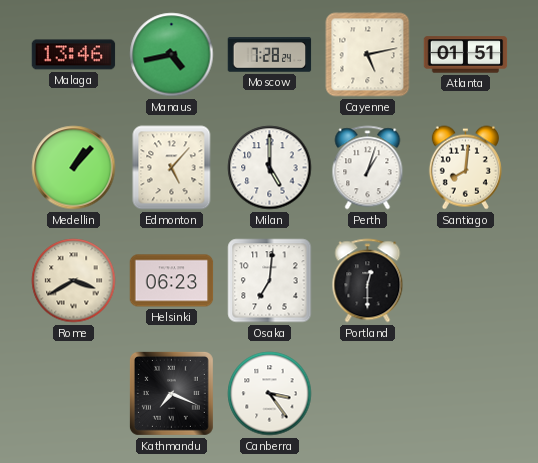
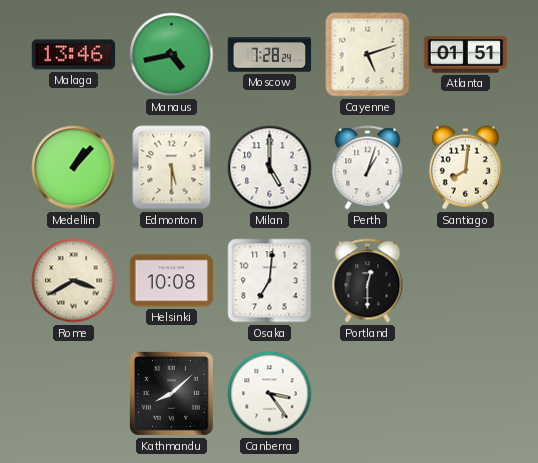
Cayenne: 5:13 -> 5:12 (368, 55)
Edmonton: 5:07 -> 5:30 (172, 168)
Helsinki: 06:23 -> 10:08 (172, 281)
Kathmandu: 7:19 -> 8:08 (171, 393)
